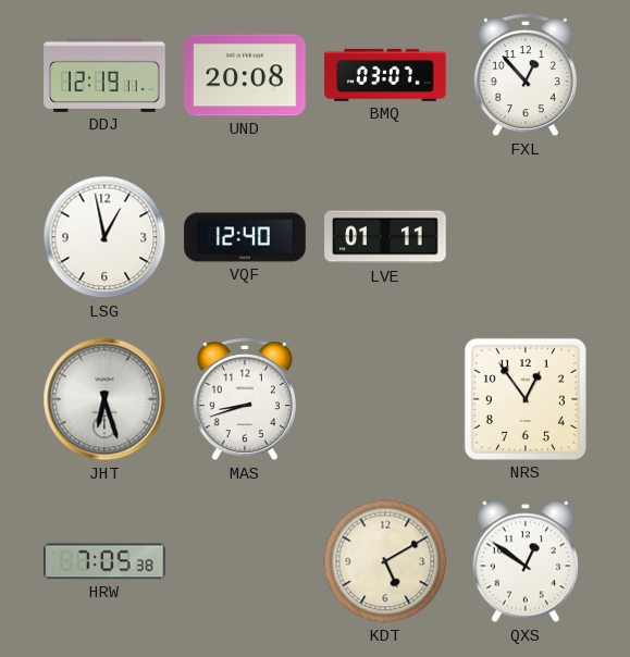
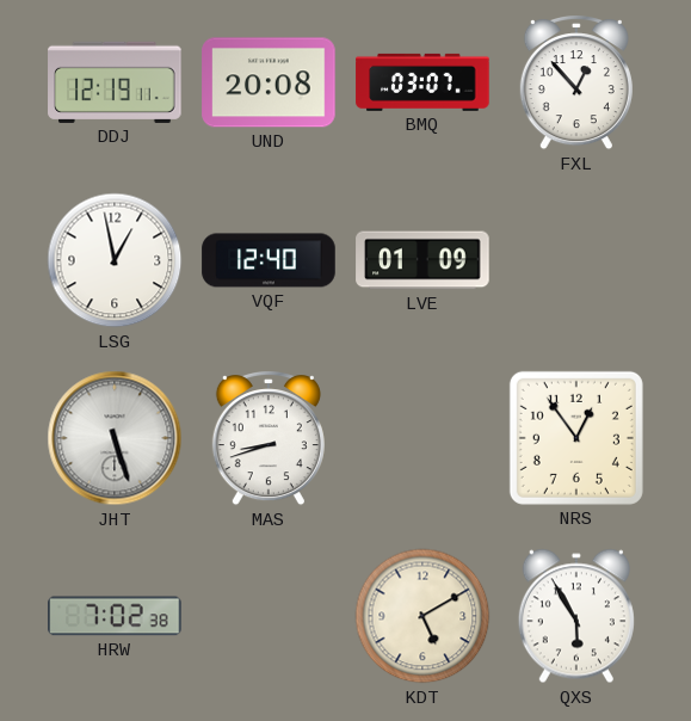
LVE: 01:11 -> 01:09 (422, 260)
JHT: 6:27 -> 5:27 (115, 438)
HRW: 7:05 -> 7:02 (115, 616)
QXS: 12:51 -> 5:55 (576, 616)
